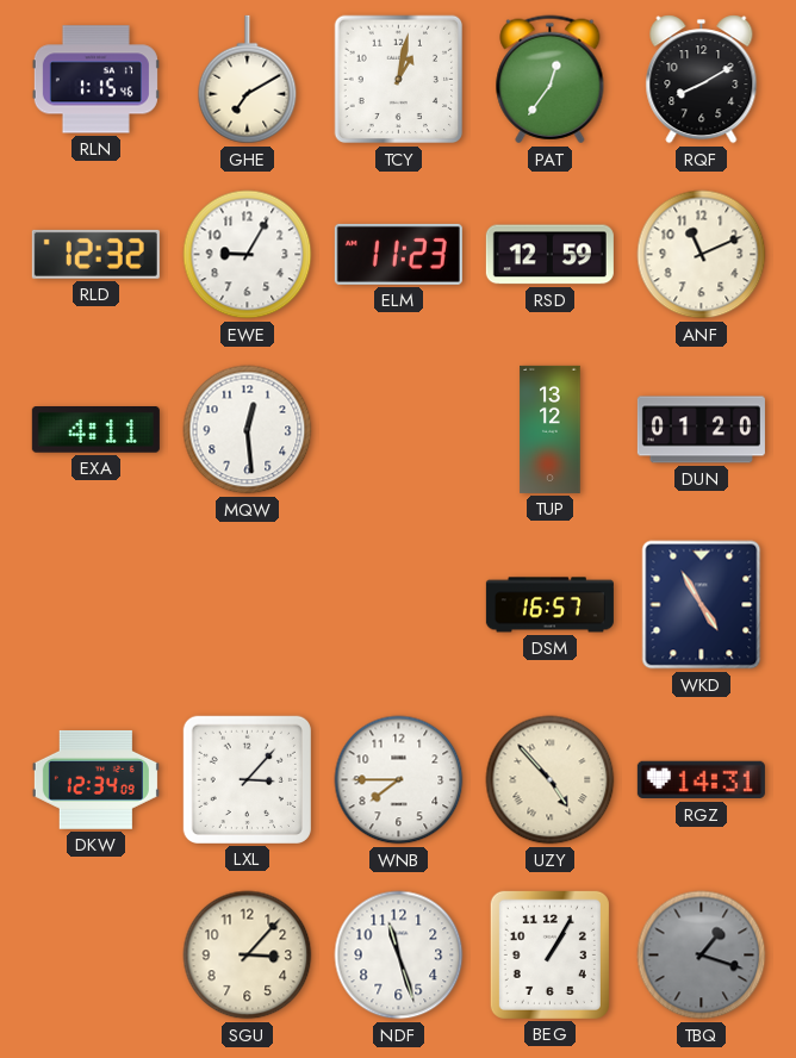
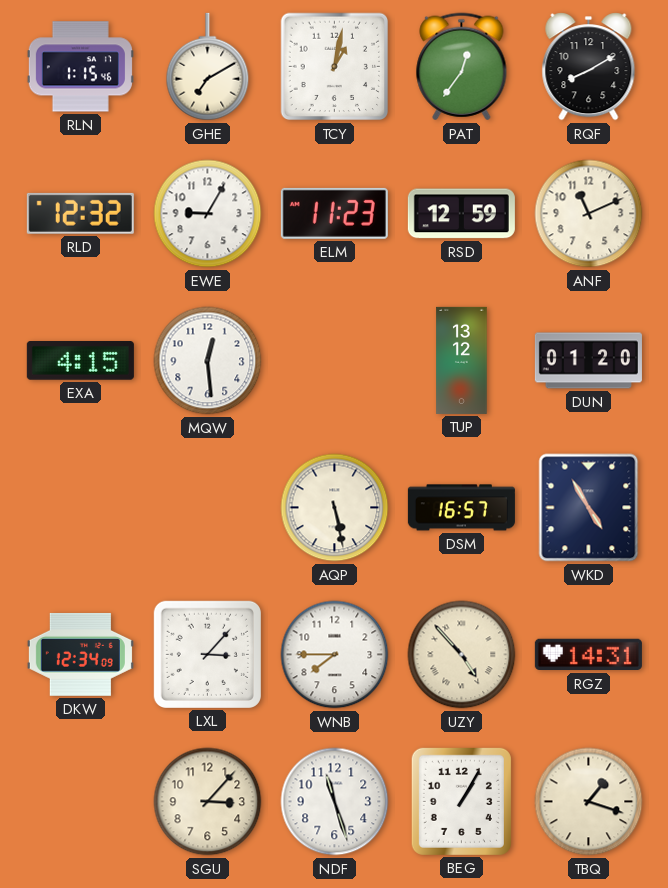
EXA: 4:11 -> 4:15 (80, 361)
AQP: none -> 5:28 (335, 508)
TBQ dial: grey -> cream (589, 802)
